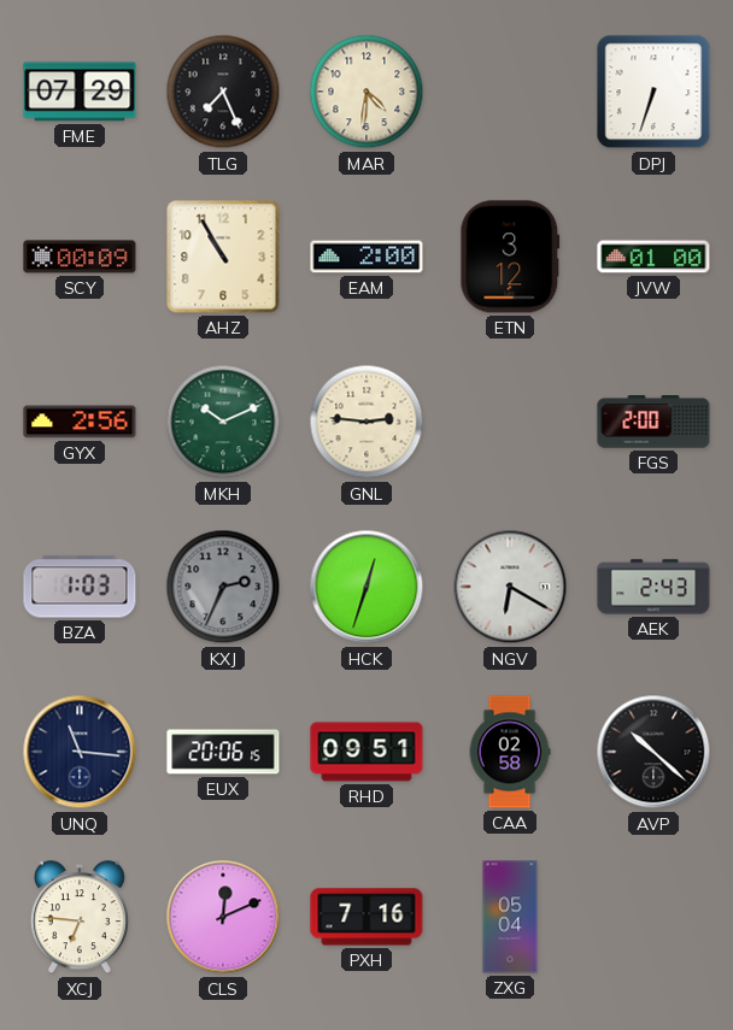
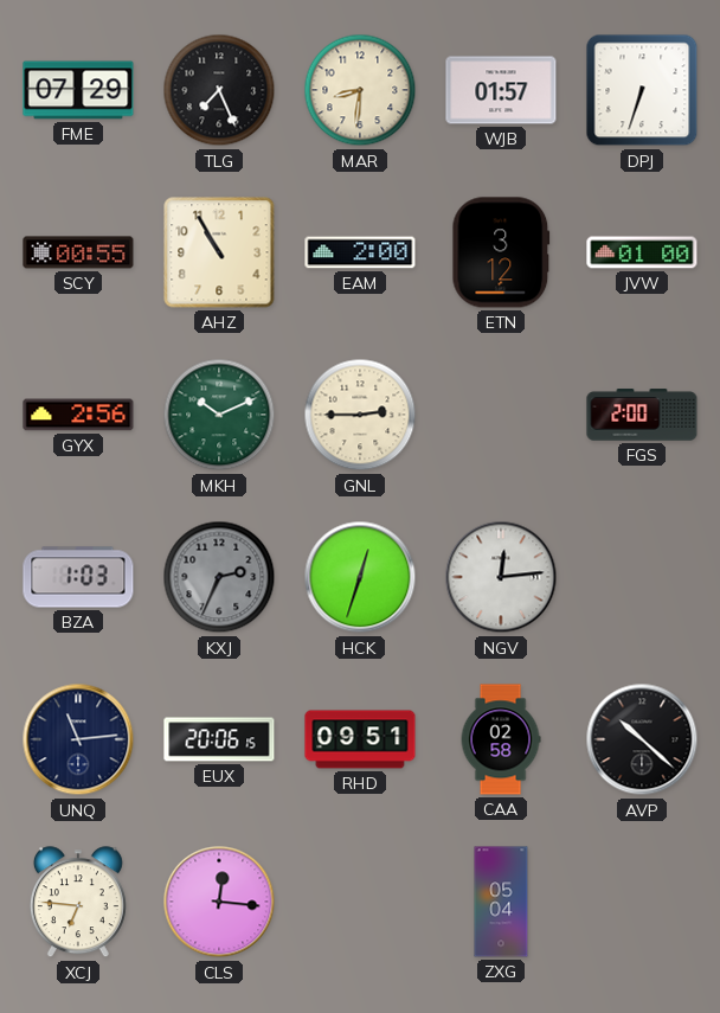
MAR: 4:31 -> 8:31 (360, 90)
WJB: none -> 01:57 (501, 90)
SCY: 00:09 -> 00:55 (78, 252)
GNL: 2:46 -> 2:45 (360, 415)
NGV: 6:20 -> 12:14 (501, 577)
AEK: 2:43 -> none (653, 587)
UNQ: 11:16 -> 11:14 (78, 739)
CLS: 12:11 -> 12:16 (219, 902)
PXH: 7:16 -> none (366, 917)
